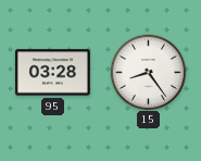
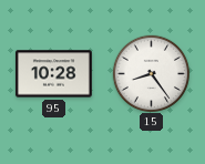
95: 03:28 -> 10:28 (53, 74)
